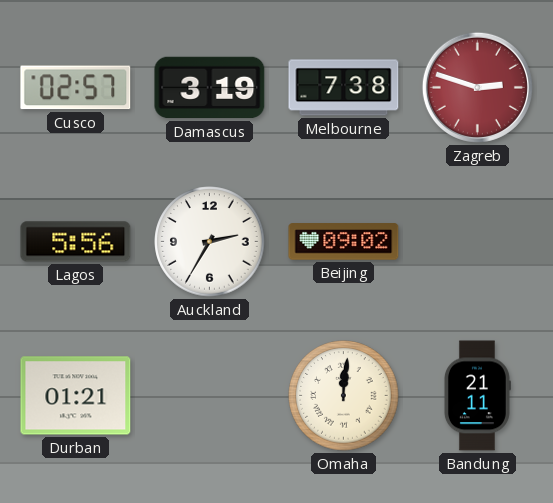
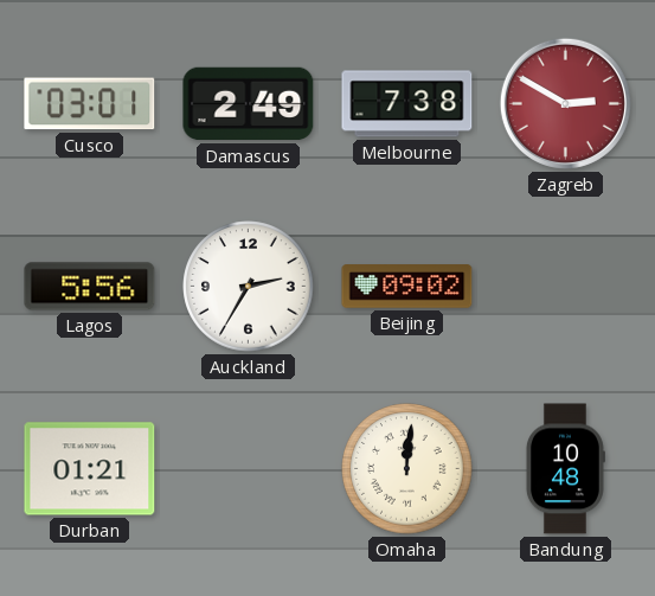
Cusco: 02:57 -> 03:01 (90, 104)
Damascus: 3:19 -> 2:49 (249, 104)
Zagreb: 2:48 -> 2:50 (565, 103)
Bandung: 21:11 -> 10:48 (565, 469)
